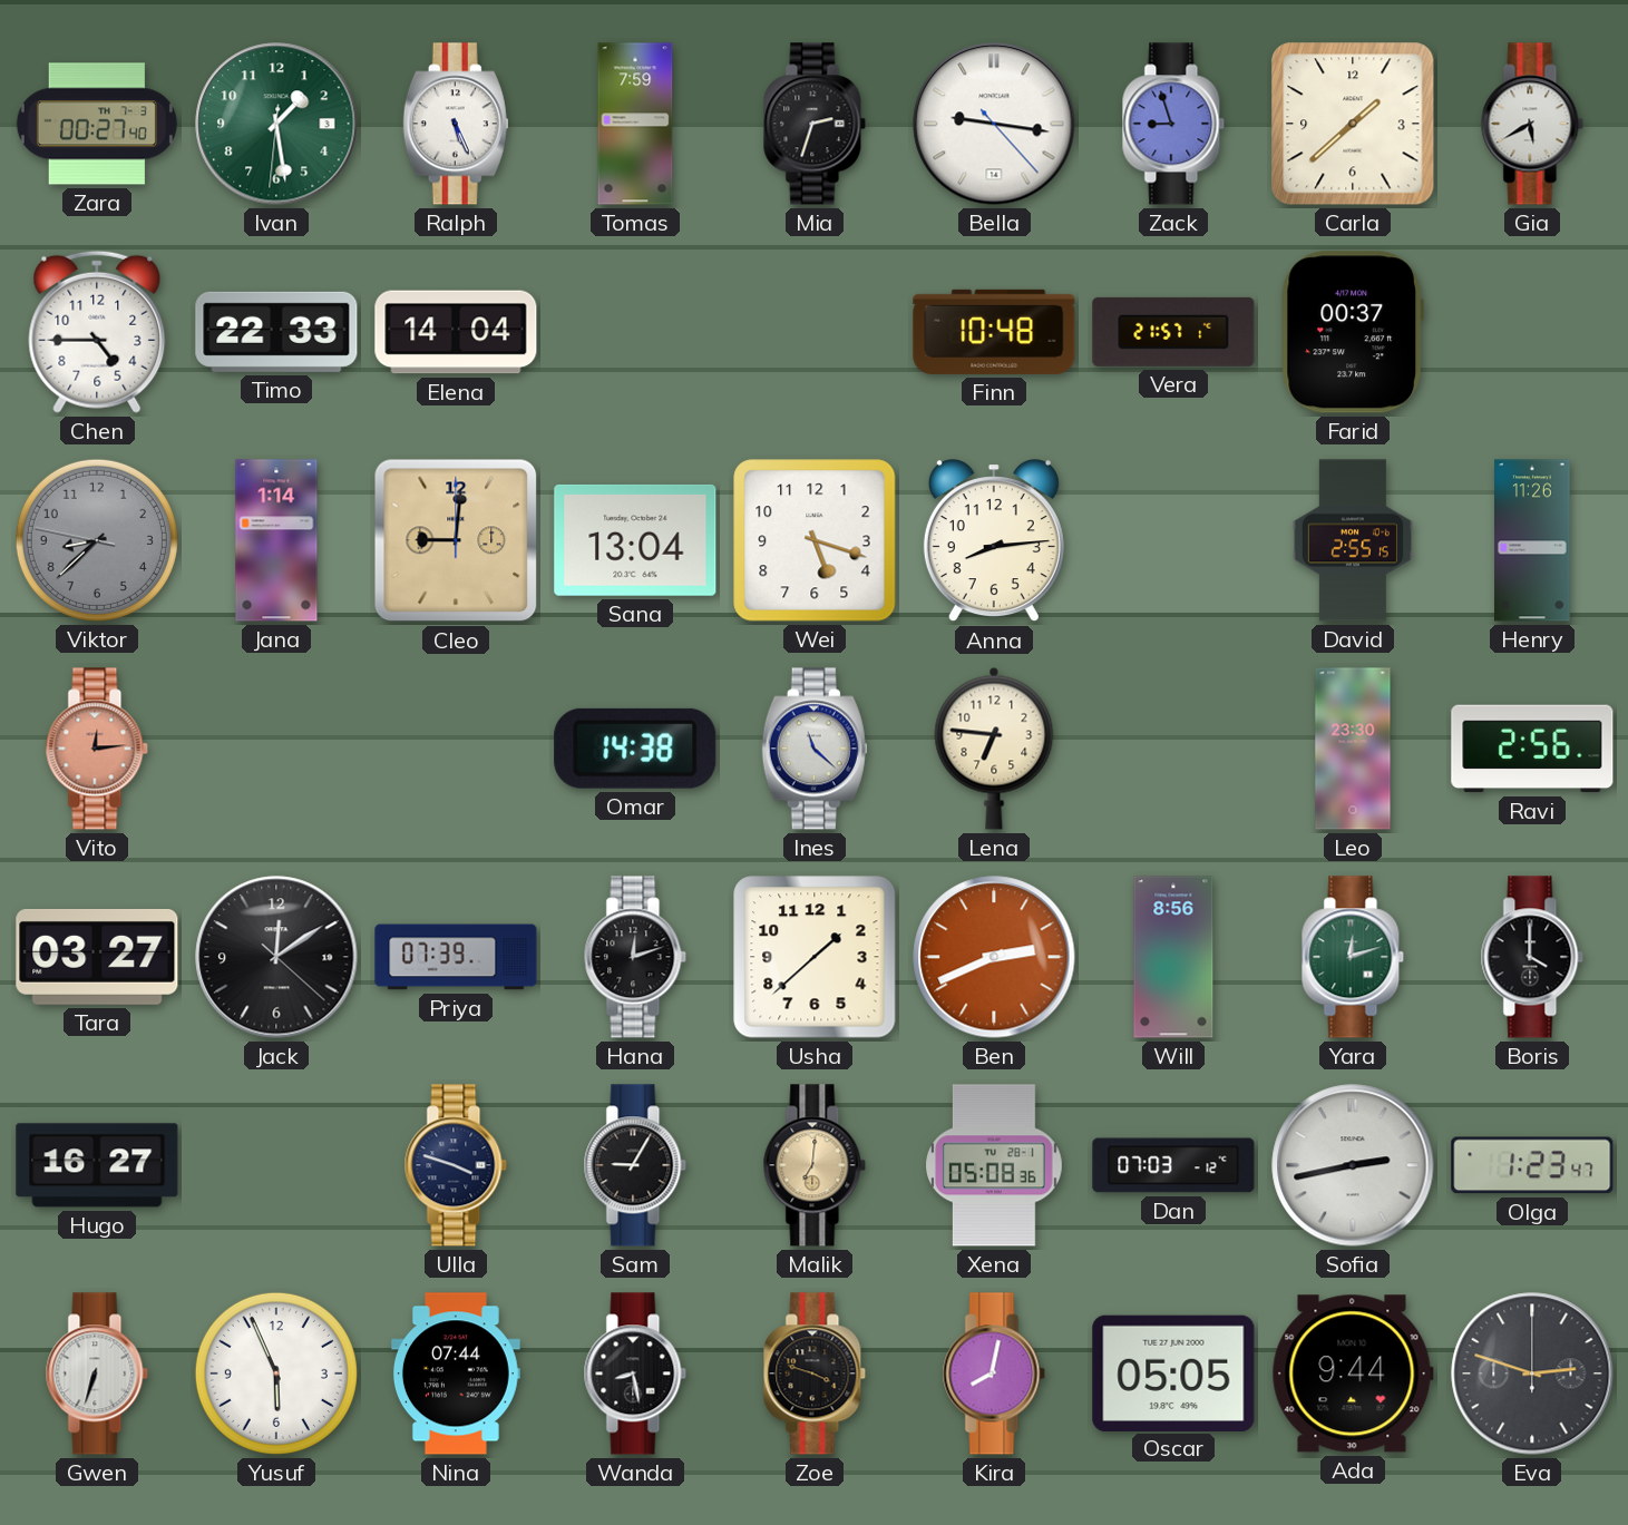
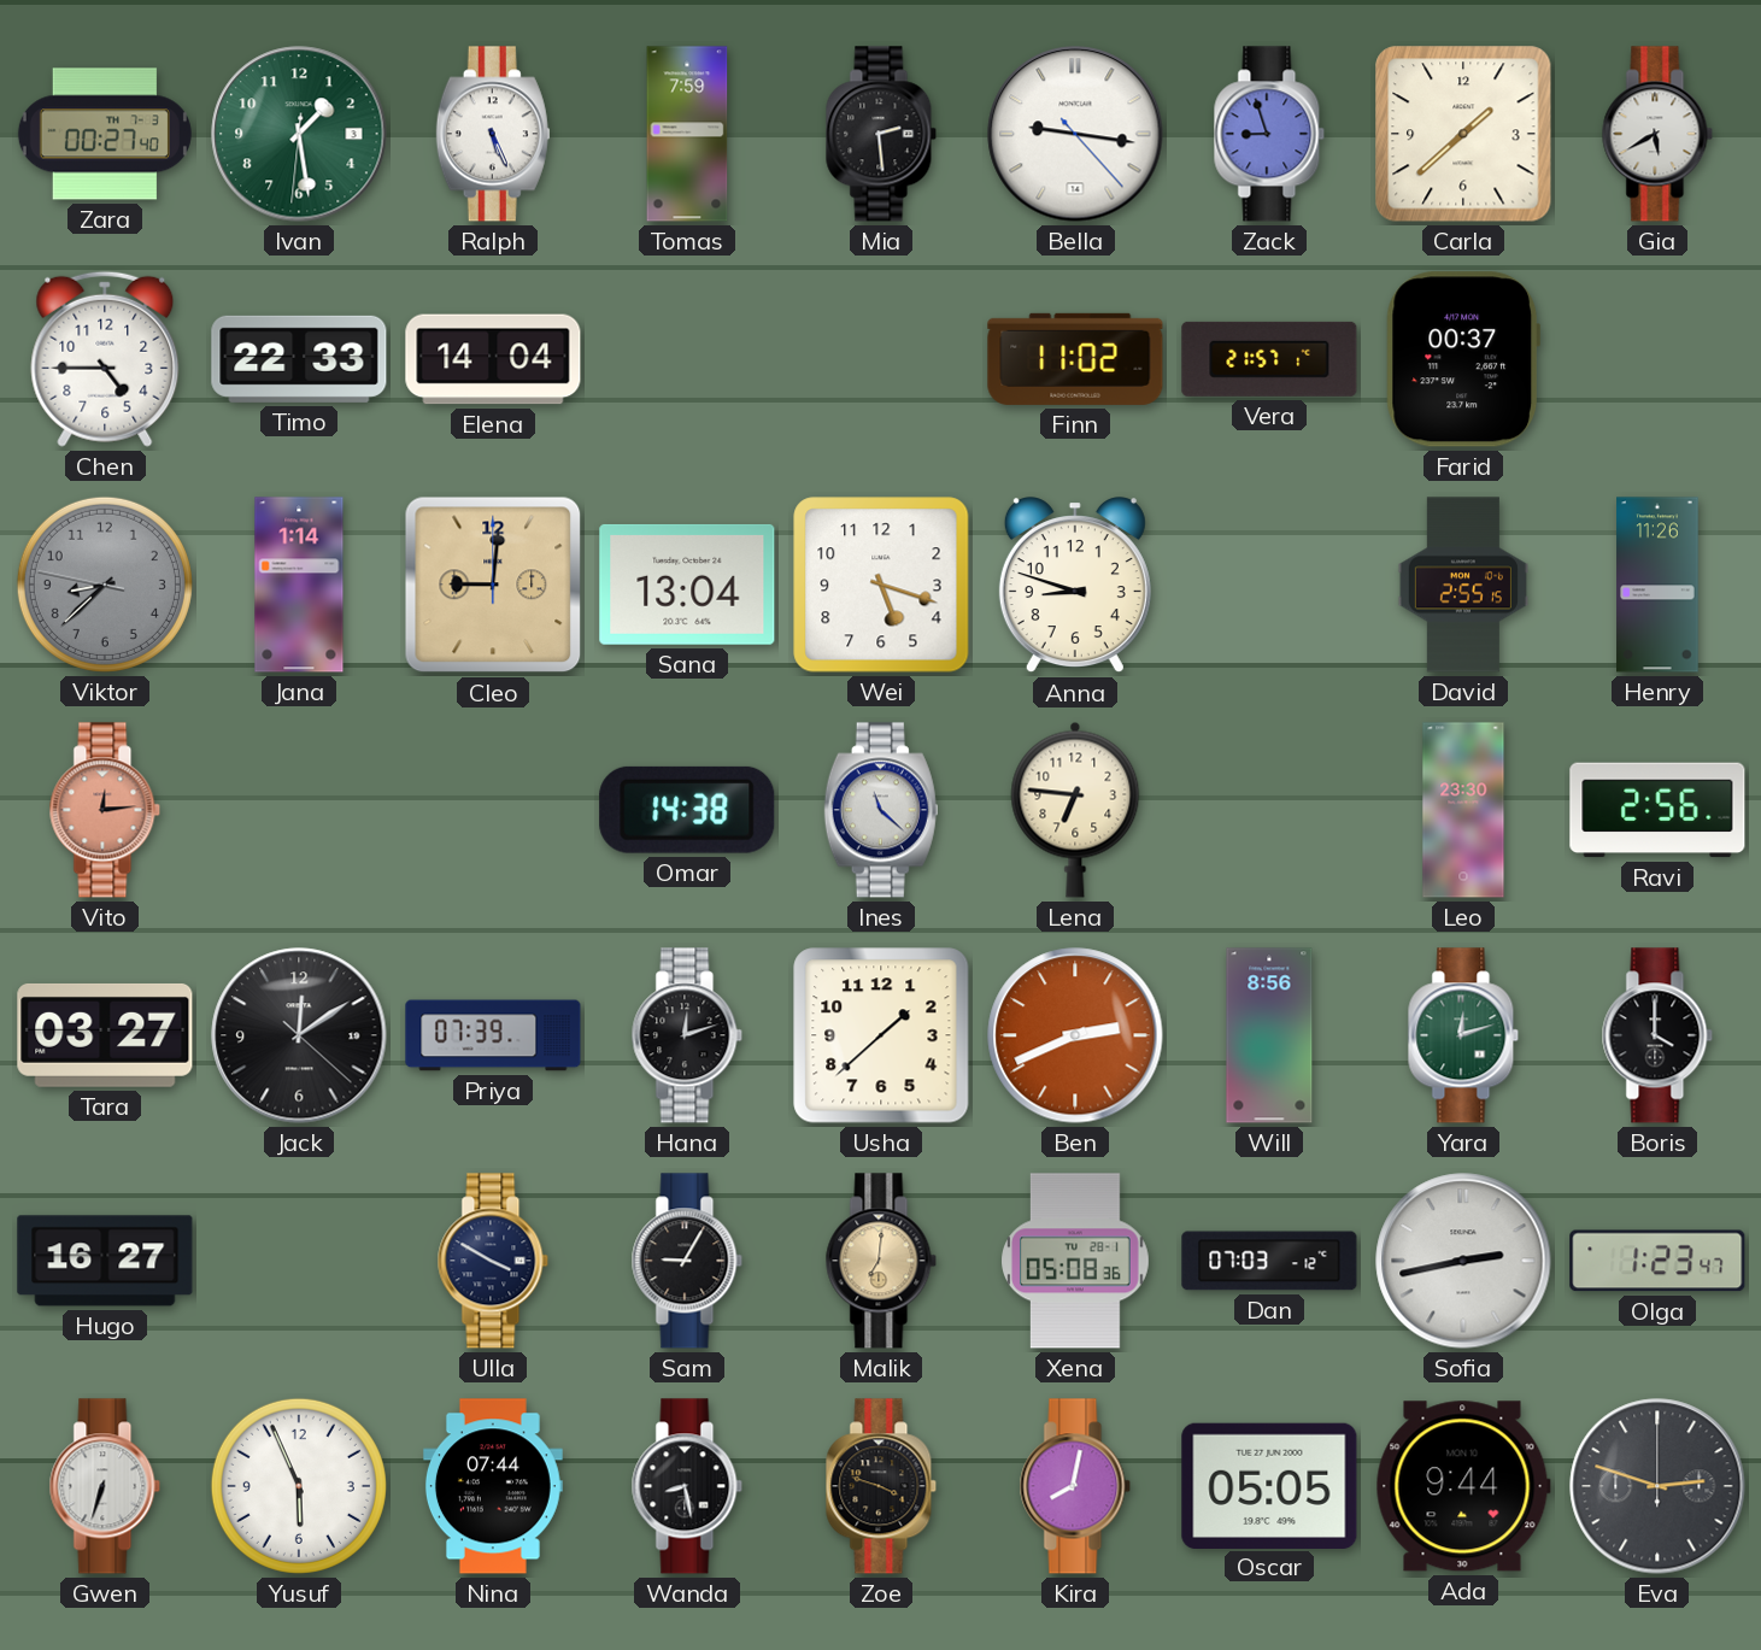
Mia: 2:33 -> 2:29 (881, 134)
Finn: 10:48 -> 11:02 (1075, 359)
Anna: 8:14 -> 8:48 (1075, 586)
Ulla: 3:48 -> 3:50 (493, 1261)
